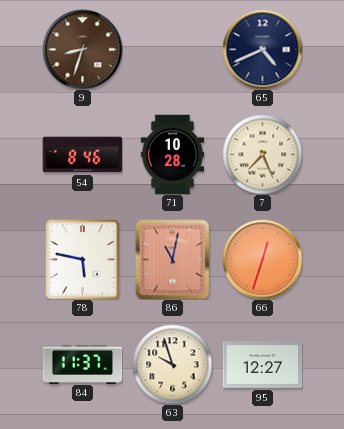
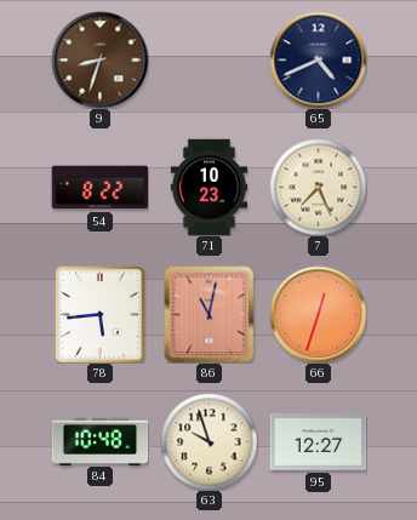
54: 8:46 -> 8:22 (99, 188)
71: 10:28 -> 10:23 (210, 187)
78: 5:47 -> 5:44 (101, 314)
84: 11:37 -> 10:48 (99, 441)
